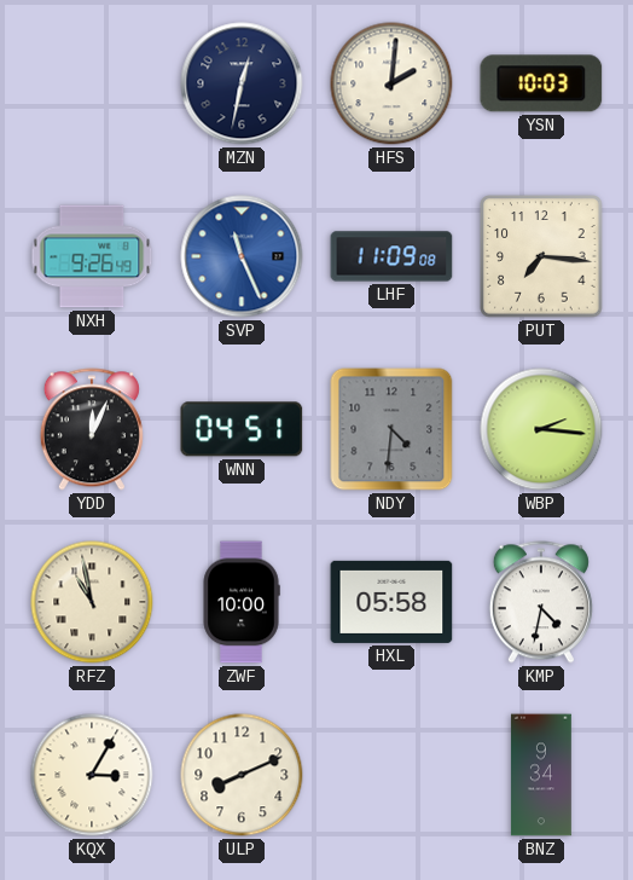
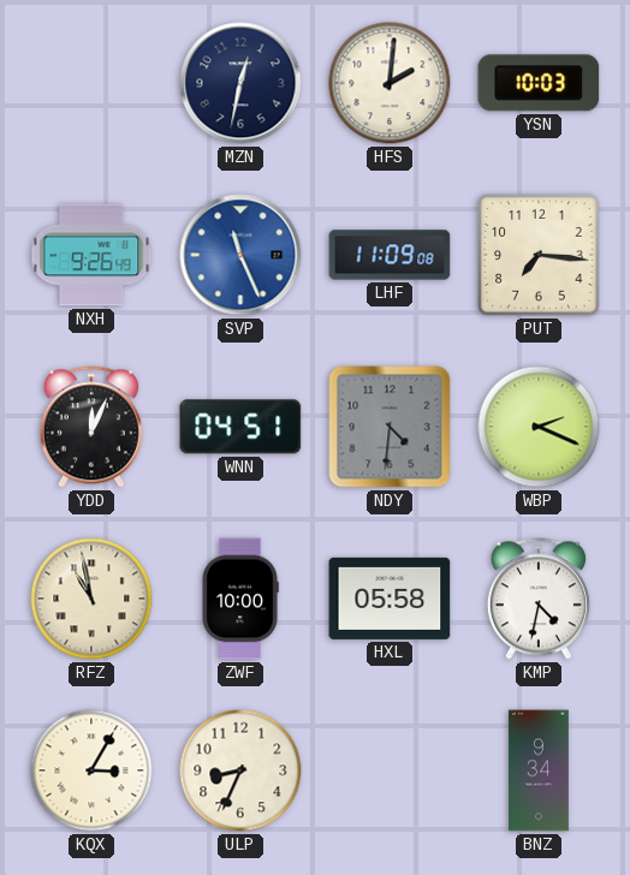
WBP: 2:16 -> 2:19 (539, 427)
ULP: 8:11 -> 8:34 (240, 770)
